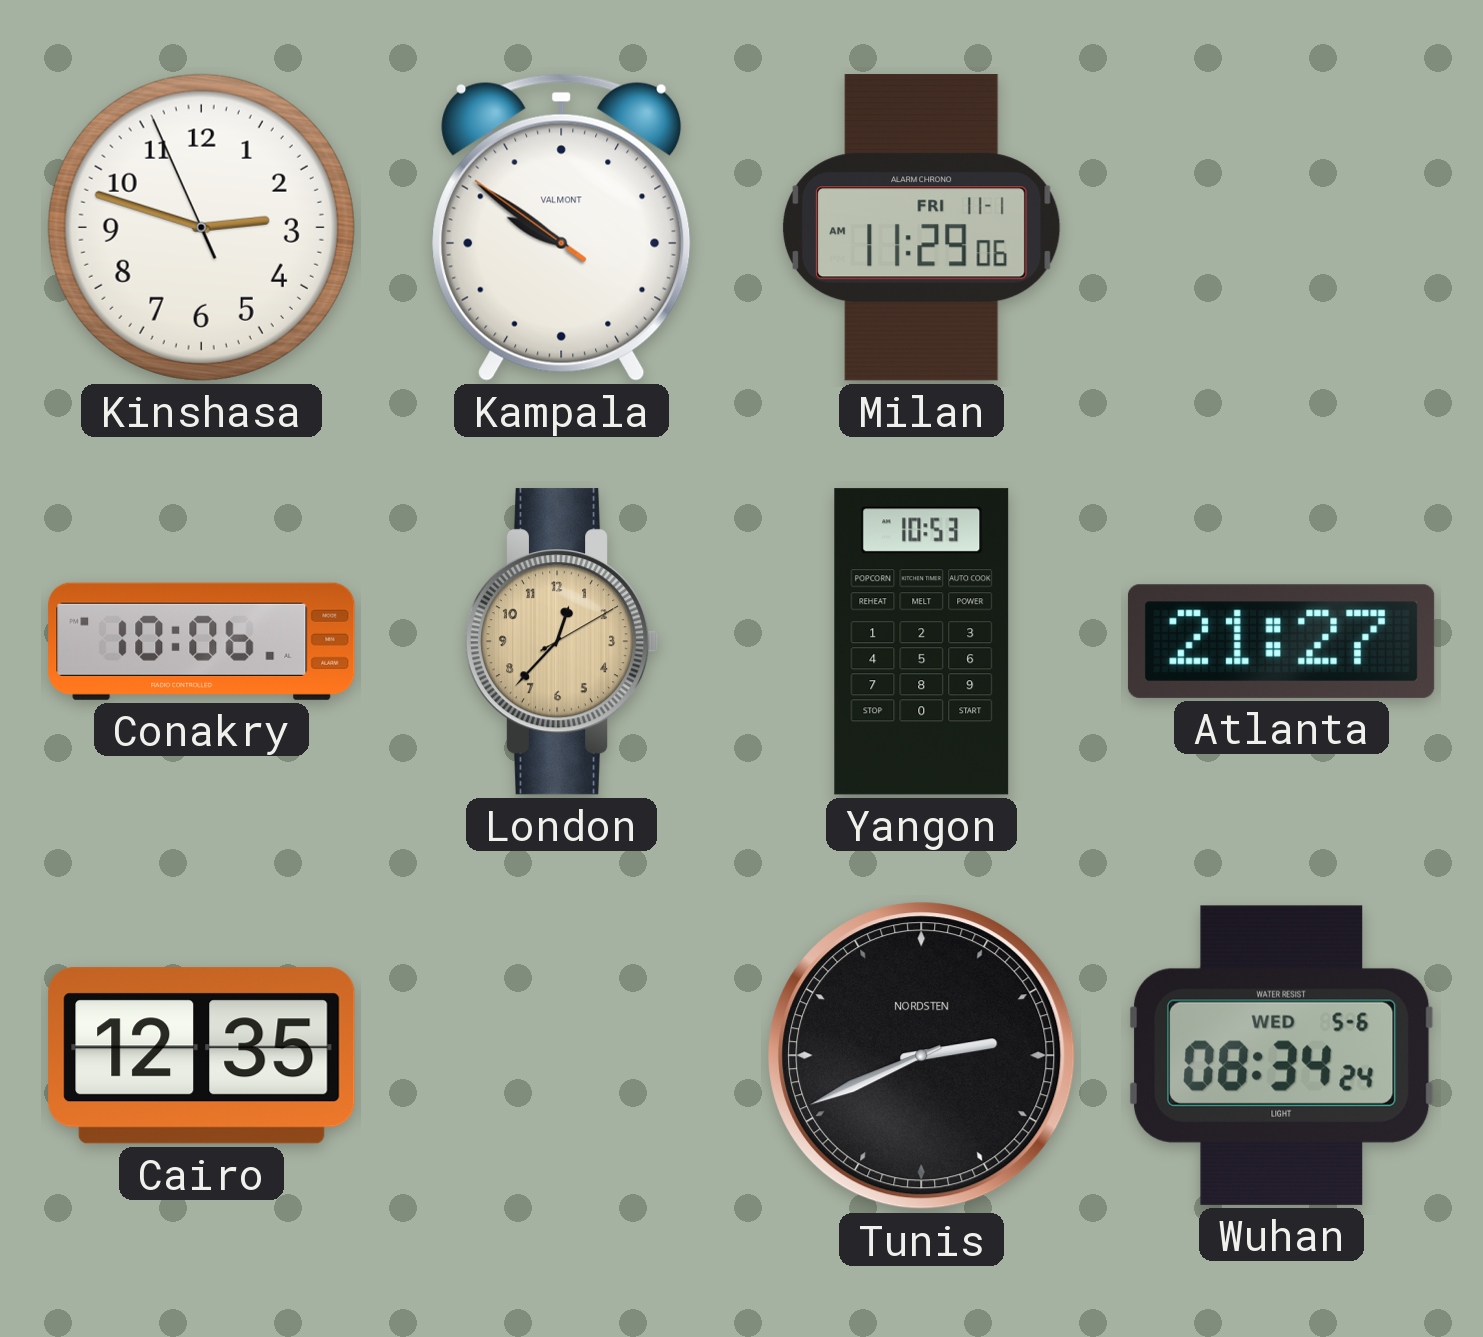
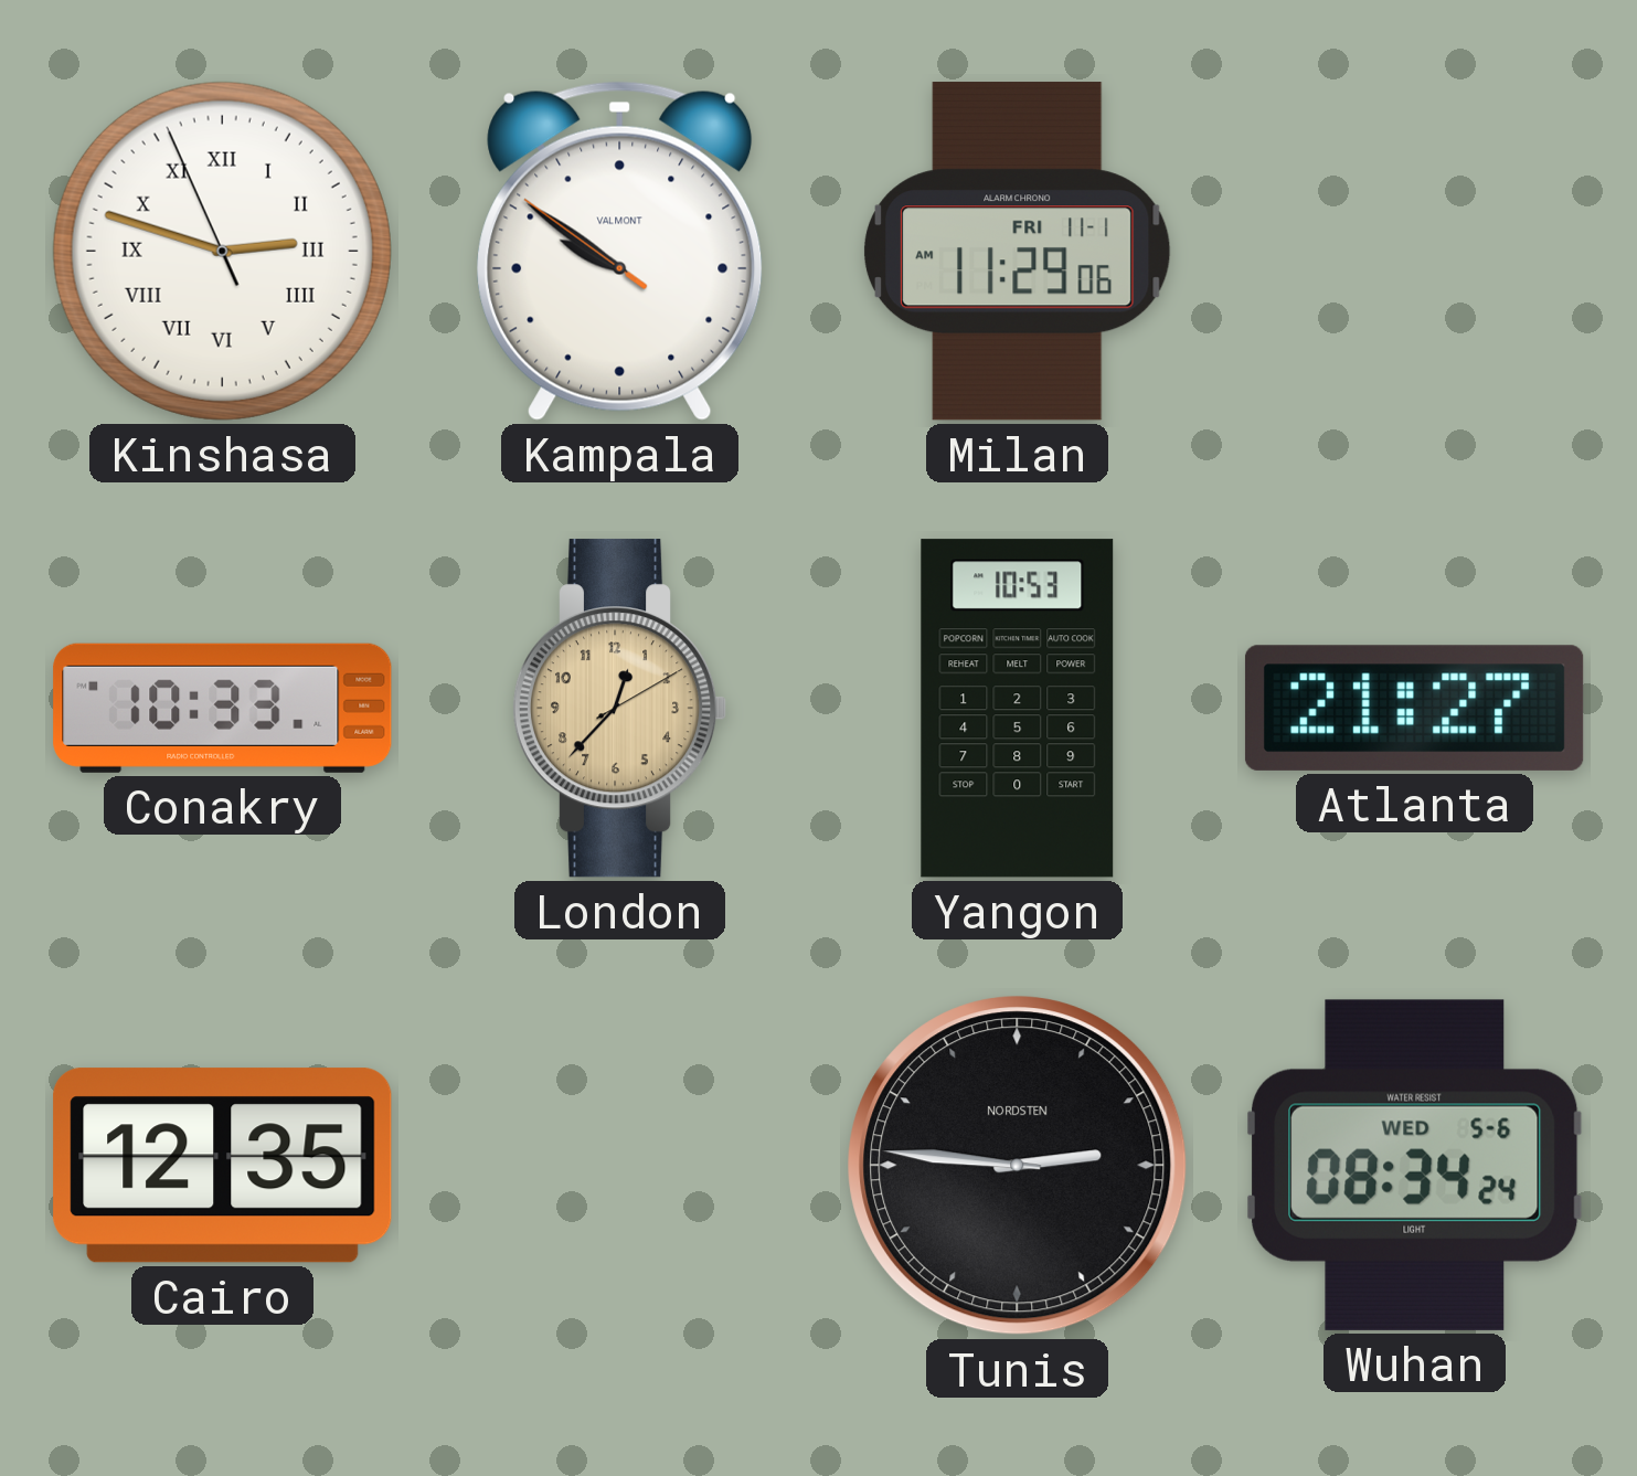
Kinshasa numerals: Arabic -> Roman (222, 251)
Conakry: 10:06 -> 10:33 (223, 708)
Tunis: 2:41 -> 2:46 (1018, 1166)
